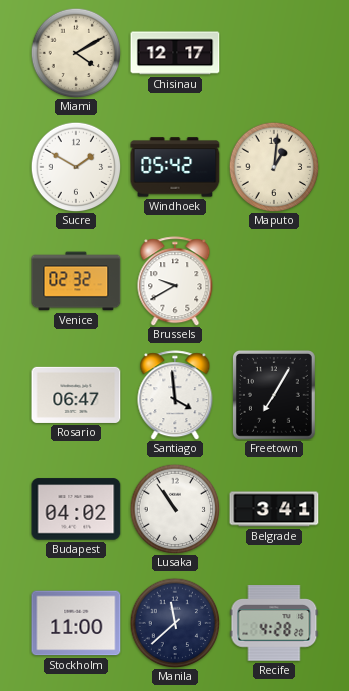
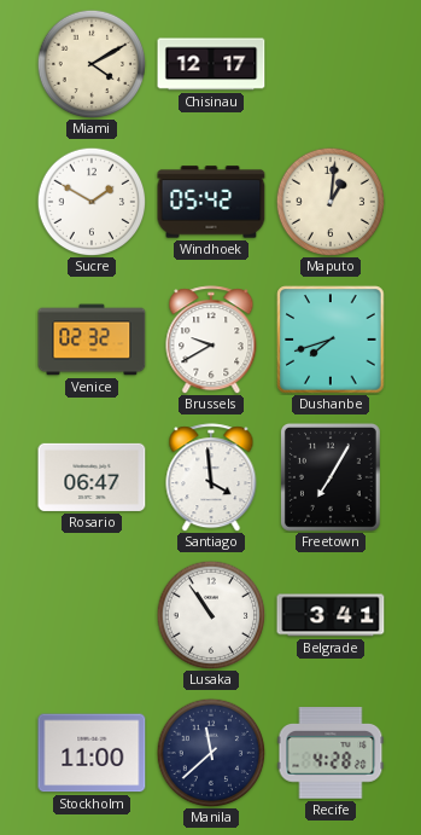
Dushanbe: none -> 7:42 (331, 340)
Budapest: 04:02 -> none (76, 509)
